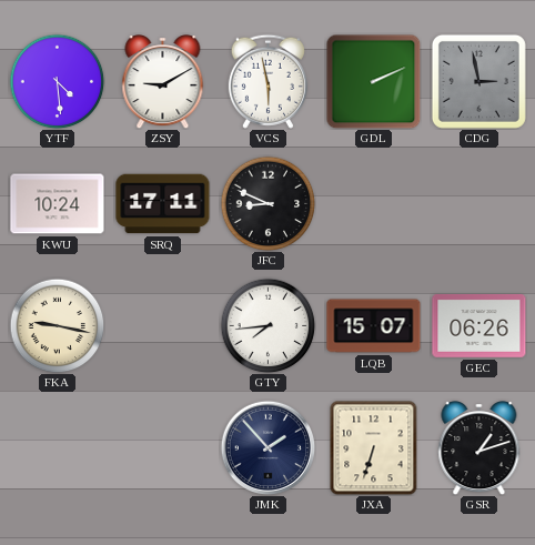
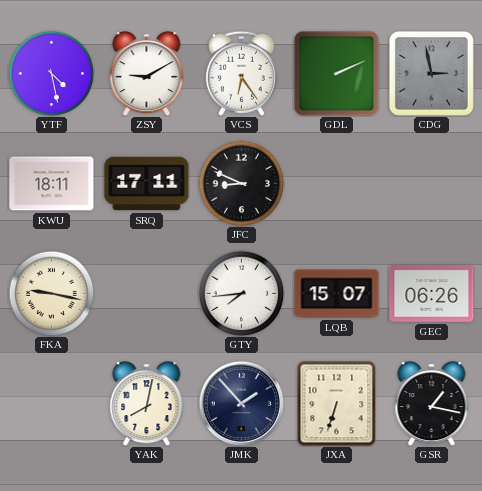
YTF: 4:29 -> 4:28 (51, 73)
VCS: 5:58 -> 6:24 (241, 73)
KWU: 10:24 -> 18:11 (52, 184)
YAK: none -> 8:02 (147, 404)
GSR: 1:12 -> 1:17 (432, 404)
